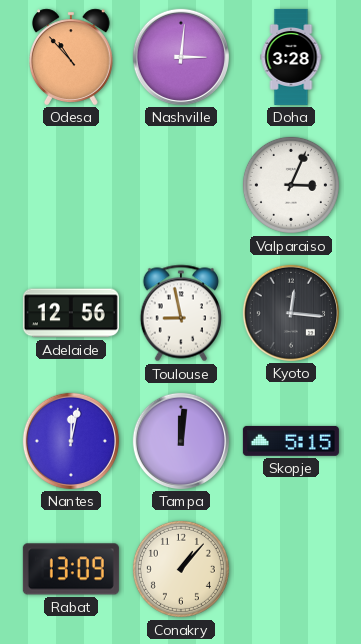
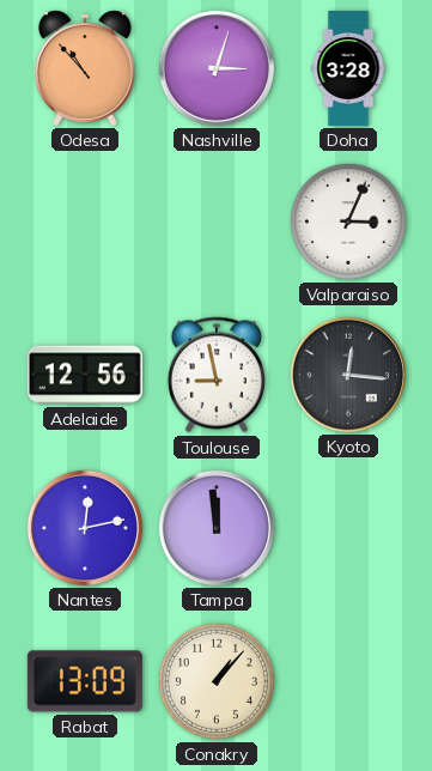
Nashville: 3:01 -> 3:03 (217, 68)
Nantes: 12:02 -> 12:13 (85, 528)
Tampa: 12:01 -> 11:59 (217, 528)
Skopje: 5:15 -> none (291, 441)
